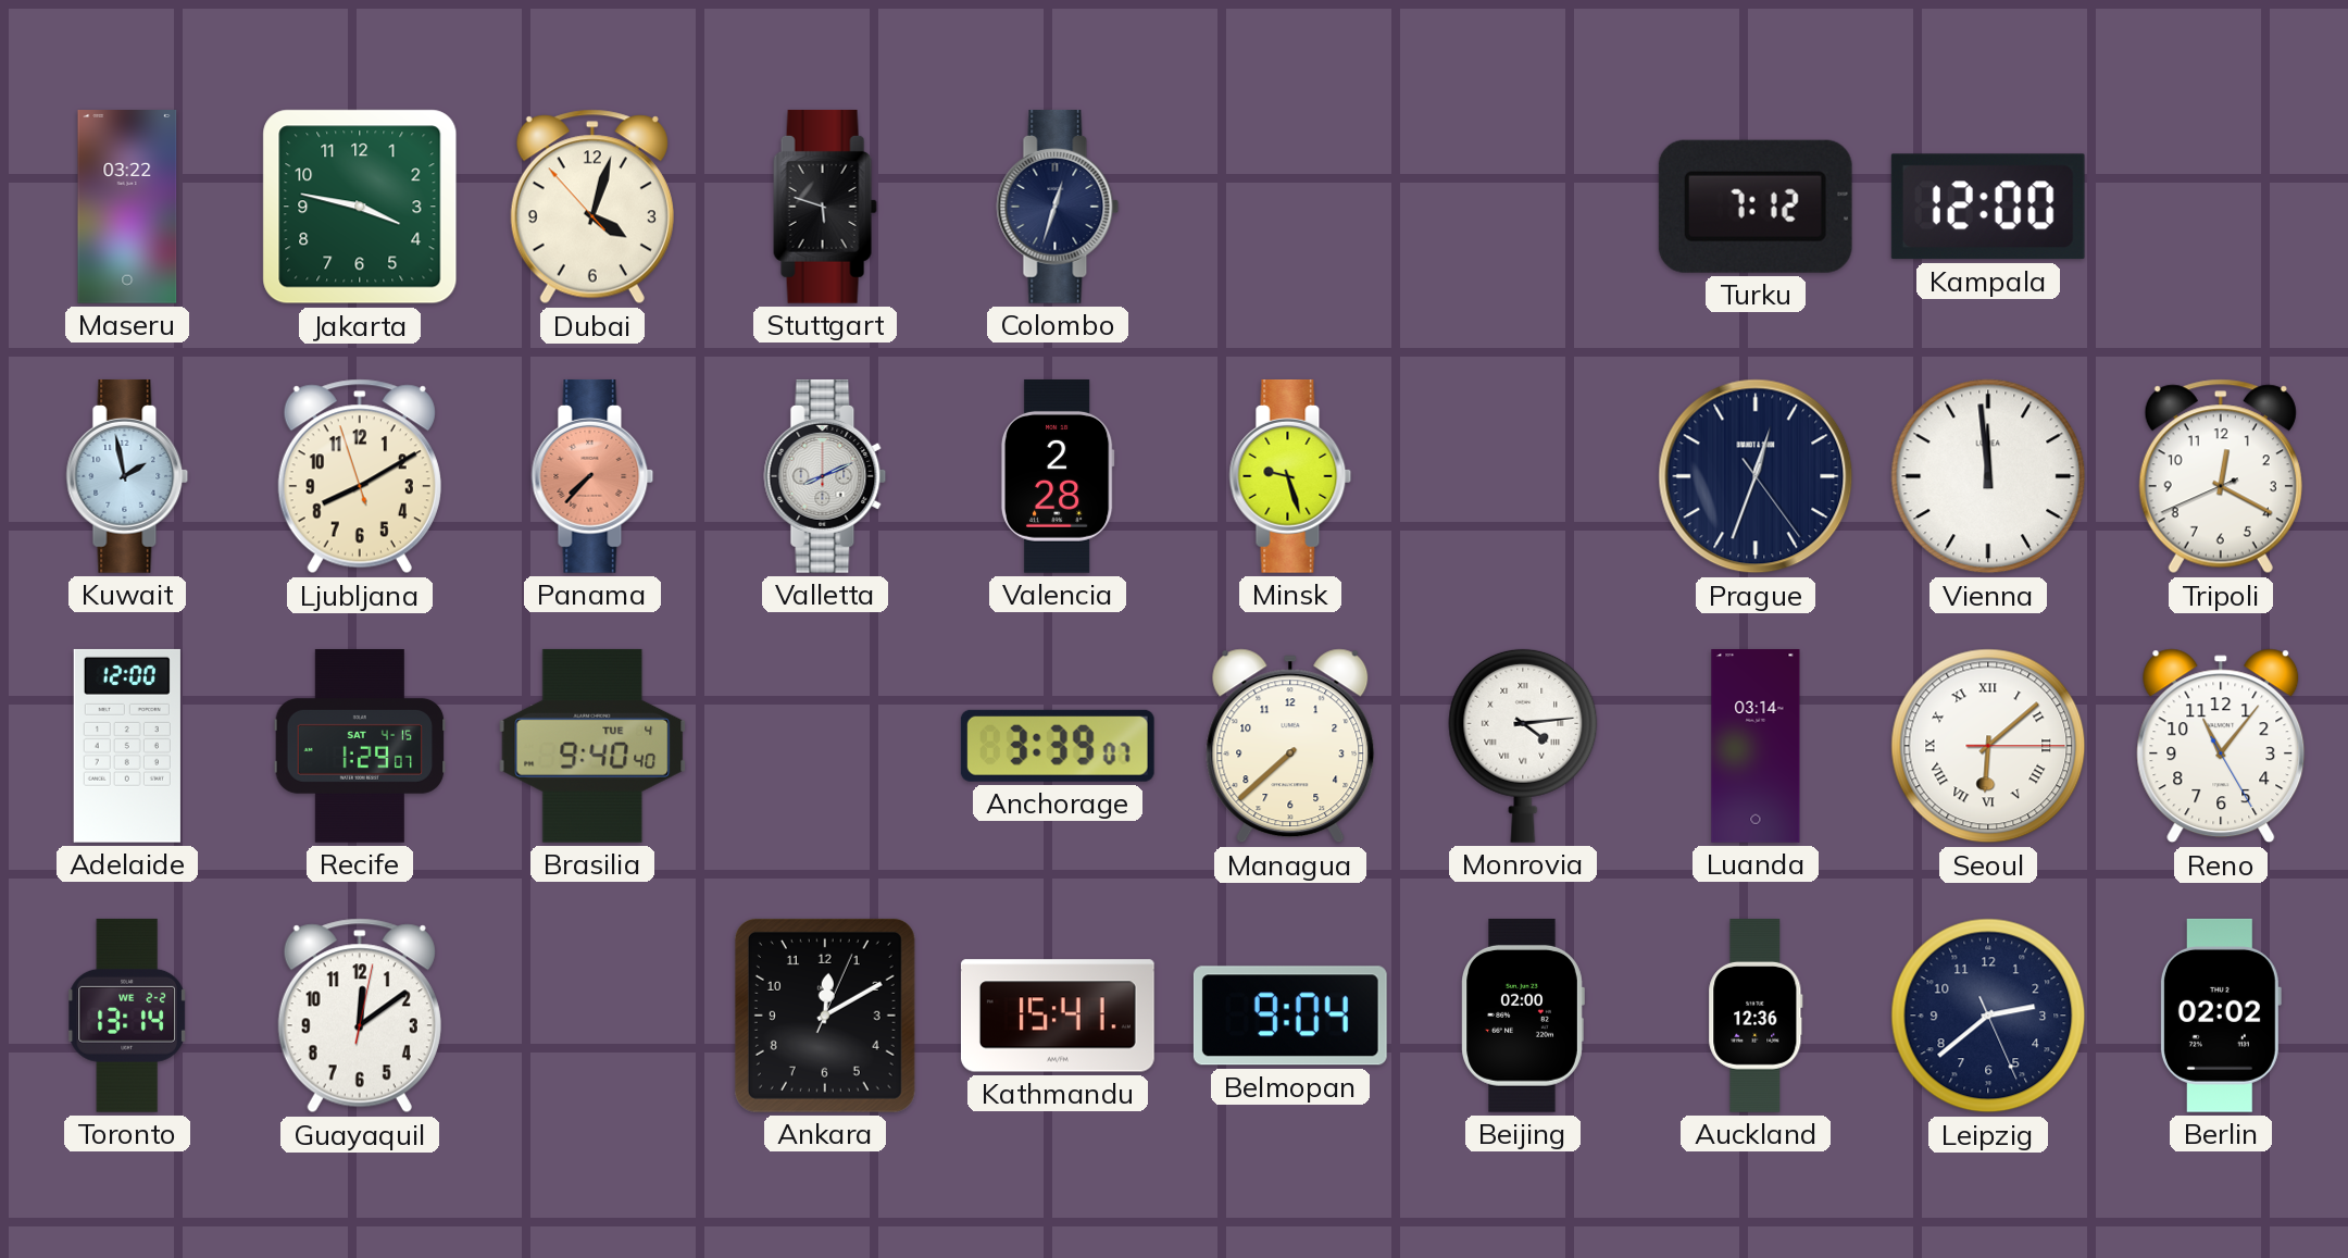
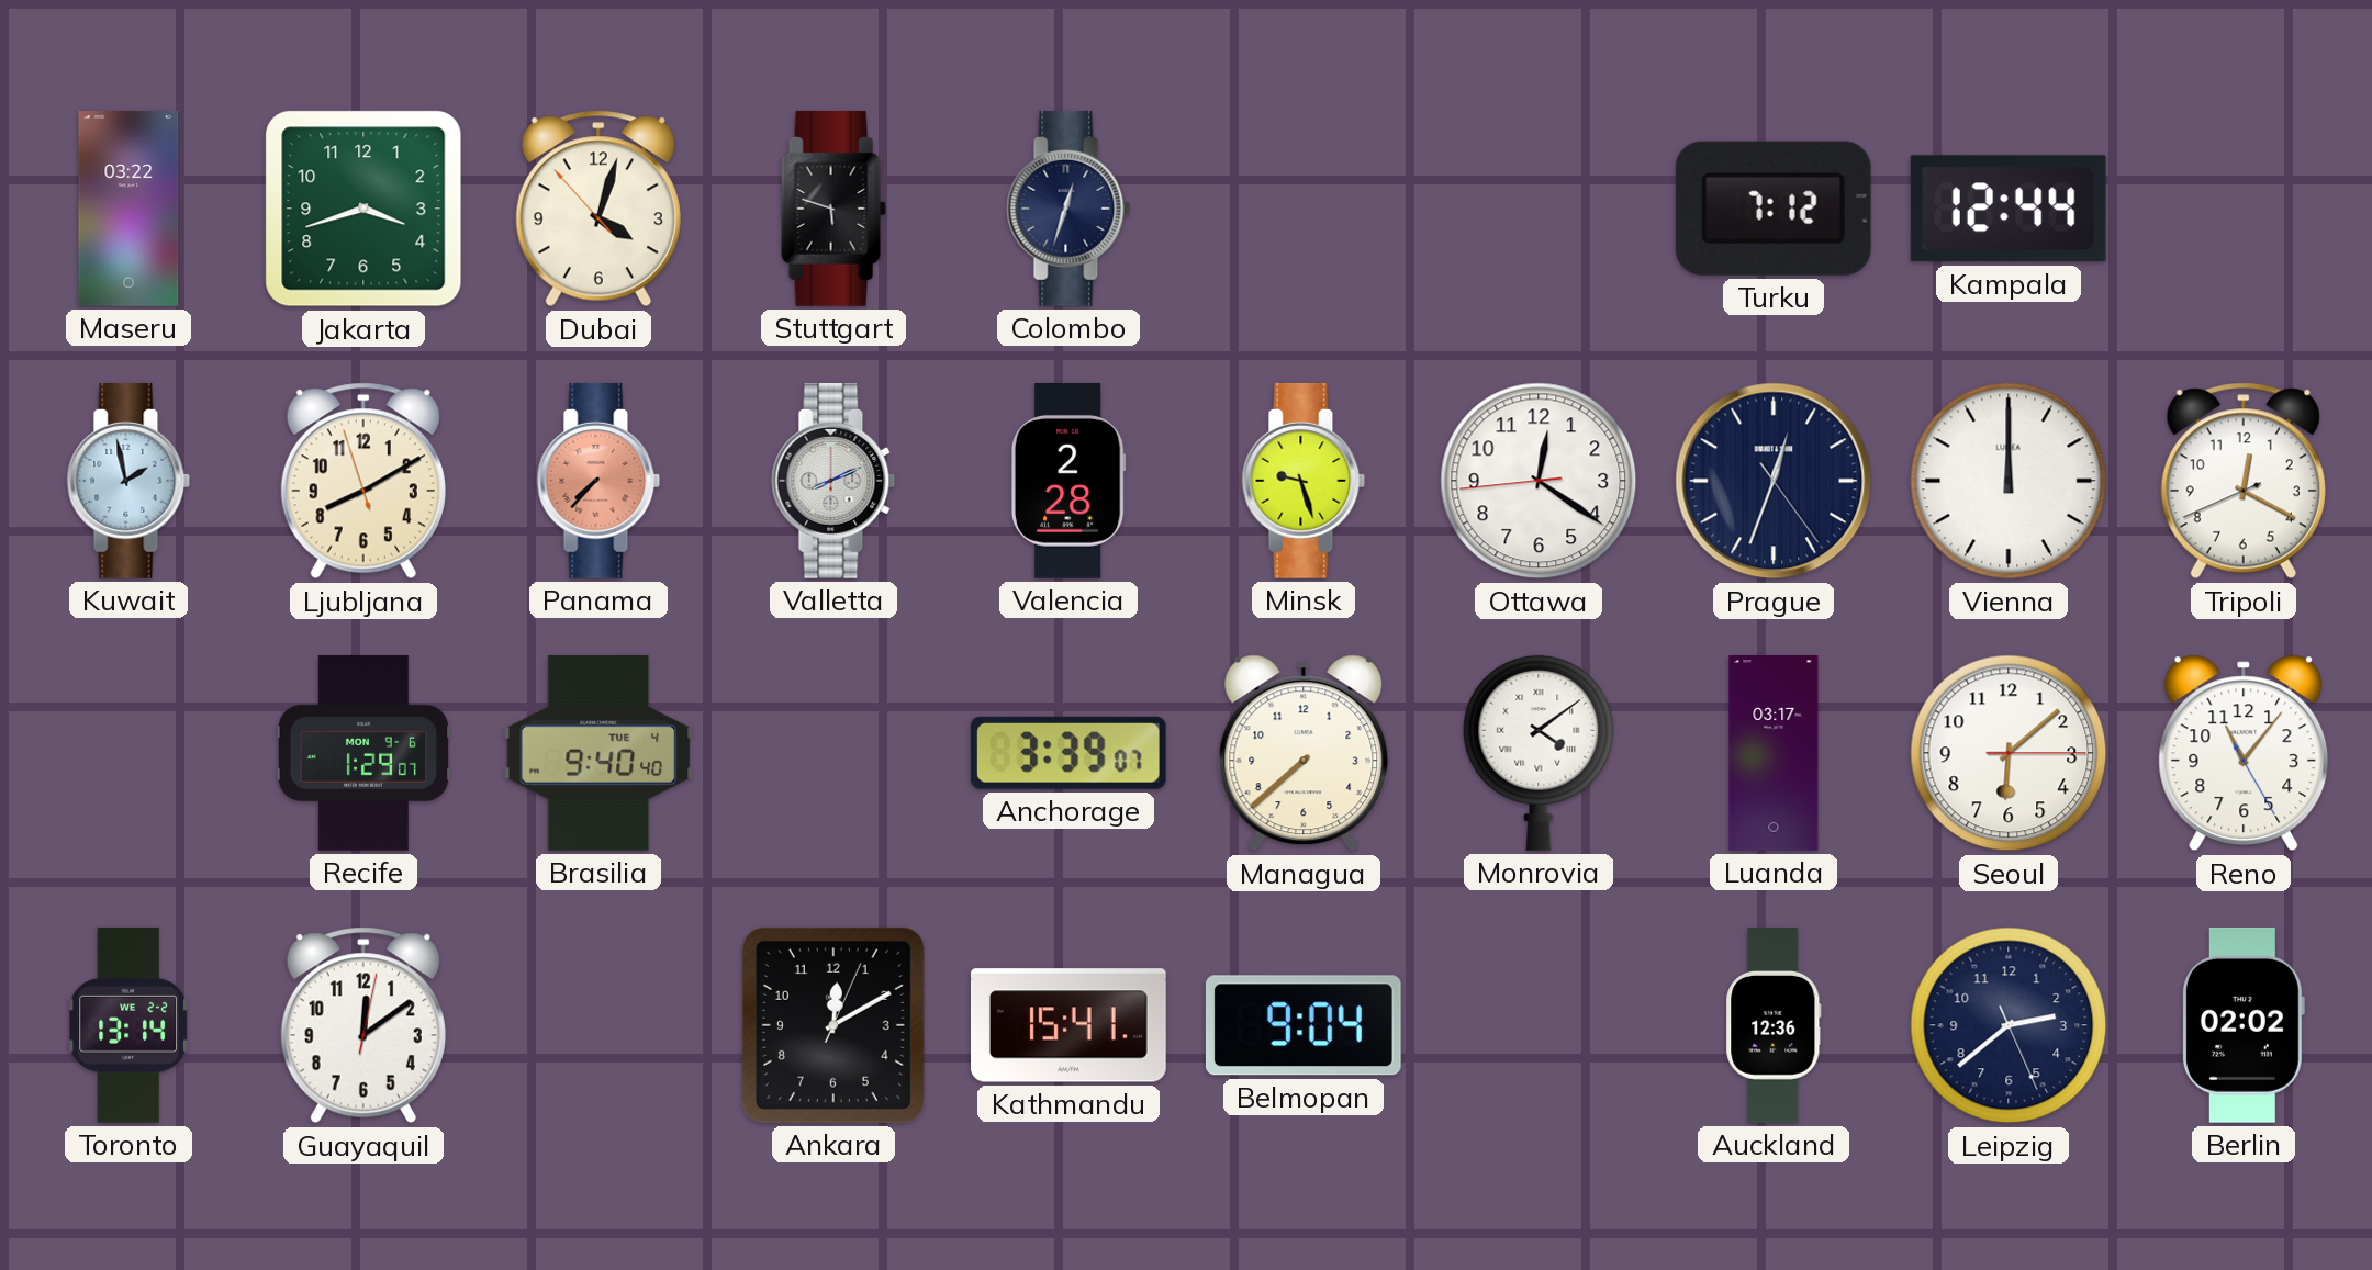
Jakarta: 3:47 -> 3:42 (363, 209)
Kampala: 12:00 -> 12:44 (2009, 209)
Ottawa: none -> 12:20 (1539, 481)
Vienna: 11:59 -> 12:00 (2009, 481)
Adelaide: 12:00 -> none (127, 746)
Recife date: SAT 4-15 -> MON 9-6 (363, 754)
Monrovia: 4:14 -> 4:09 (1539, 753)
Luanda: 03:14 -> 03:17 (1774, 754)
Seoul numerals: Roman -> Arabic (2009, 753)
Beijing: 02:00 -> none (1523, 1016)
